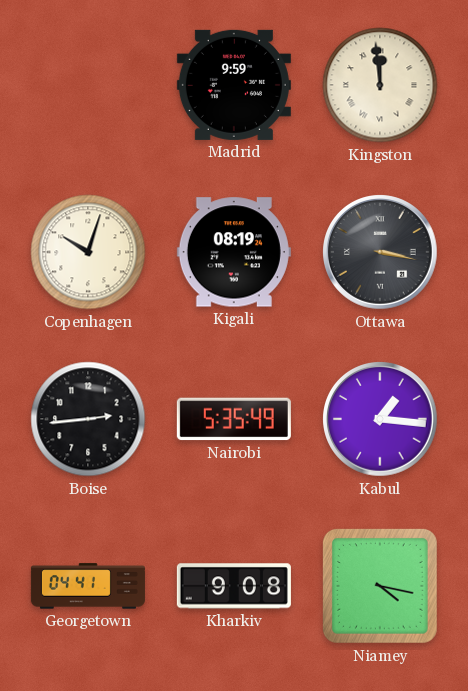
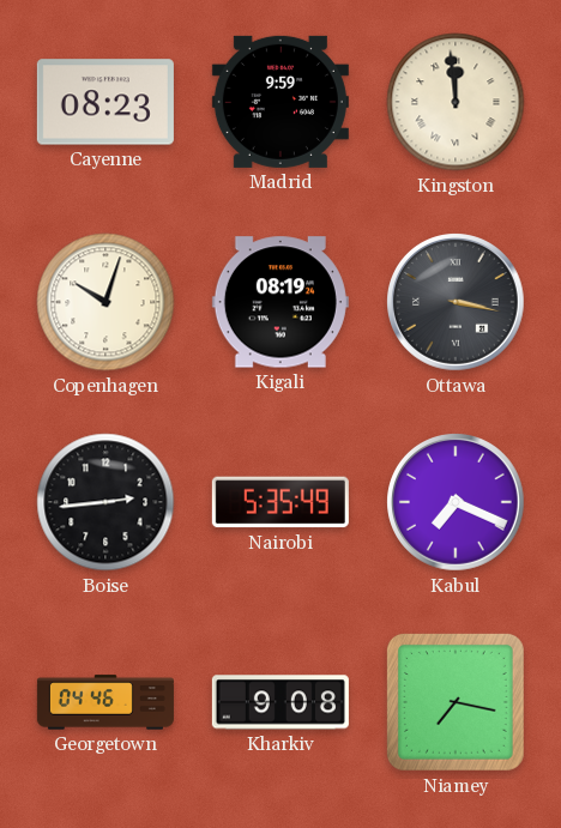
Cayenne: none -> 08:23 (105, 102)
Kabul: 1:16 -> 7:19 (457, 503)
Georgetown: 04:41 -> 04:46 (105, 702)
Niamey: 4:17 -> 7:17 (456, 702)
